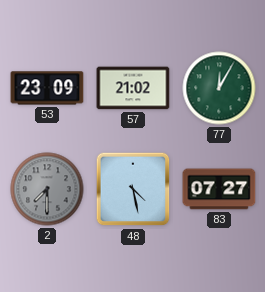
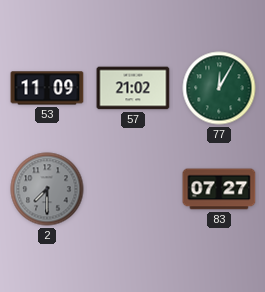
53: 23:09 -> 11:09 (47, 88)
48: 4:28 -> none (133, 189)
